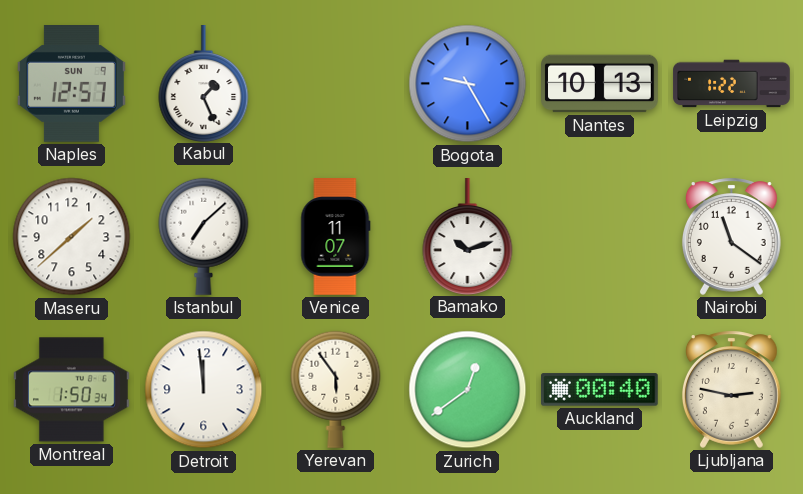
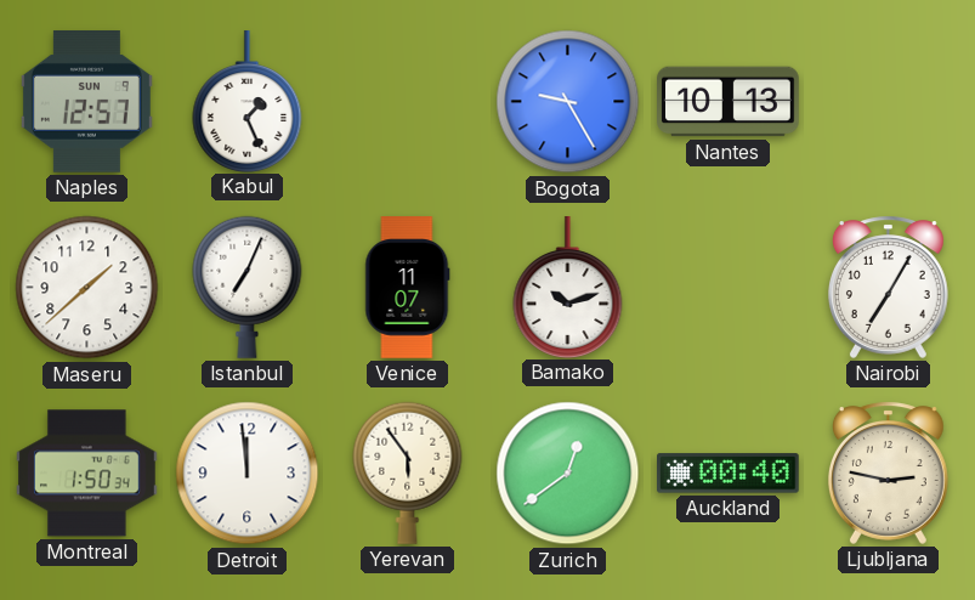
Leipzig: 1:22 -> none (732, 84)
Istanbul: 7:08 -> 7:04 (248, 287)
Nairobi: 11:21 -> 7:05 (888, 287)
